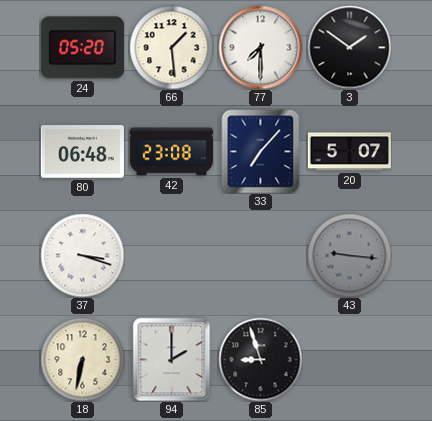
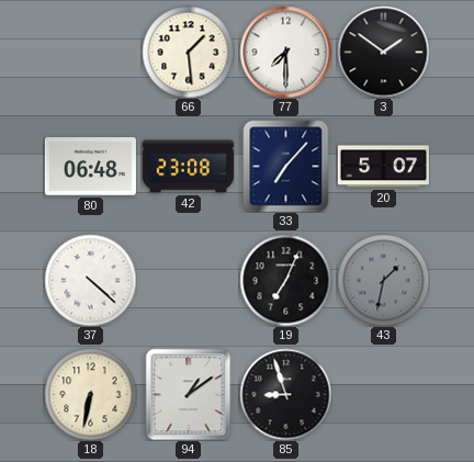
24: 05:20 -> none (82, 48)
37: 3:18 -> 4:22 (90, 280)
19: none -> 7:04 (285, 280)
43: 9:16 -> 1:32 (383, 280)
94: 2:00 -> 1:09 (189, 394)
